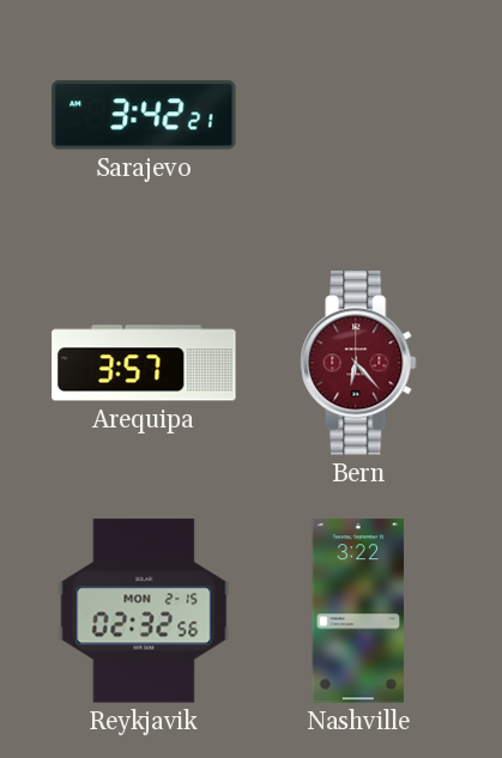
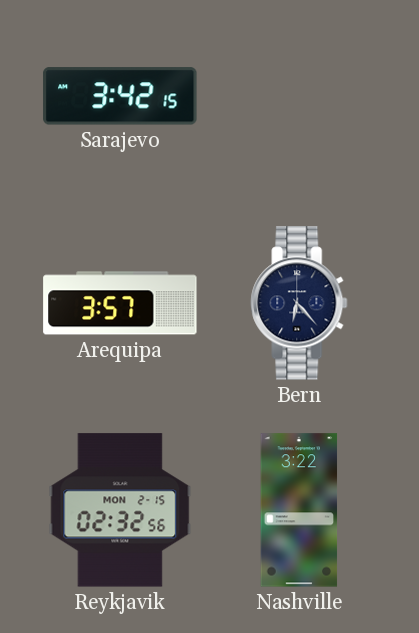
Sarajevo: 3:42:21 -> 3:42:15 (120, 96)
Bern dial: burgundy -> navy (299, 303)
